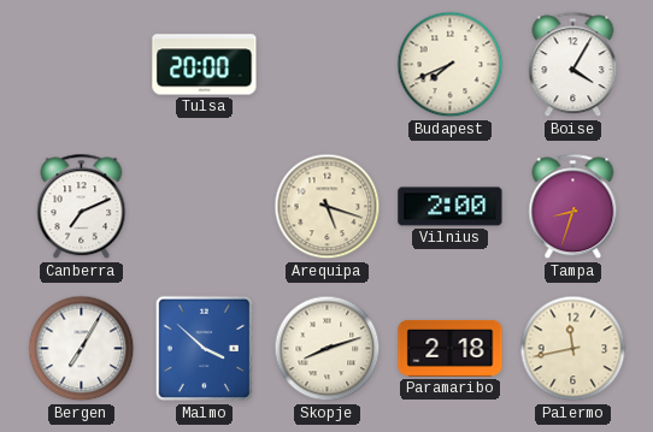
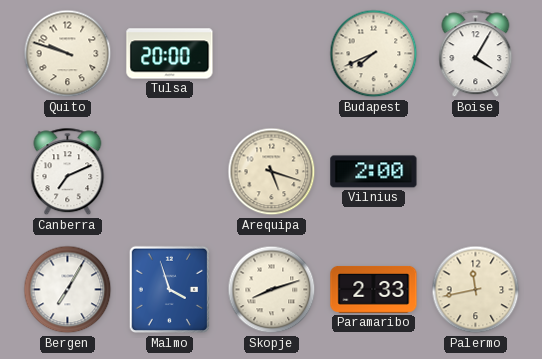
Quito: none -> 9:48 (68, 54)
Tampa: 8:33 -> none (573, 207)
Malmo: 3:52 -> 3:57 (169, 290)
Paramaribo: 2:18 -> 2:33 (374, 289)
